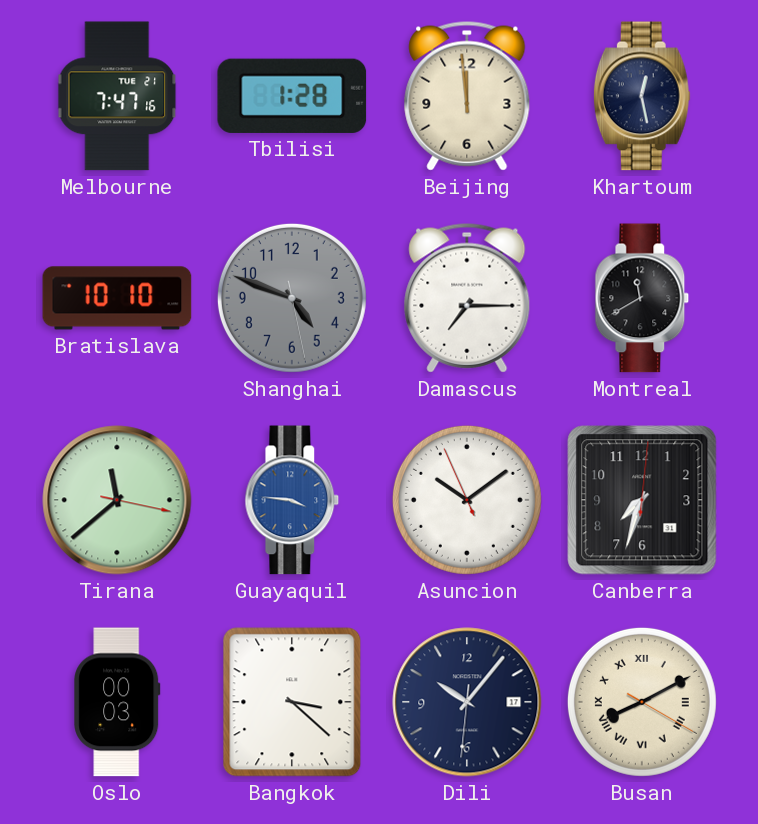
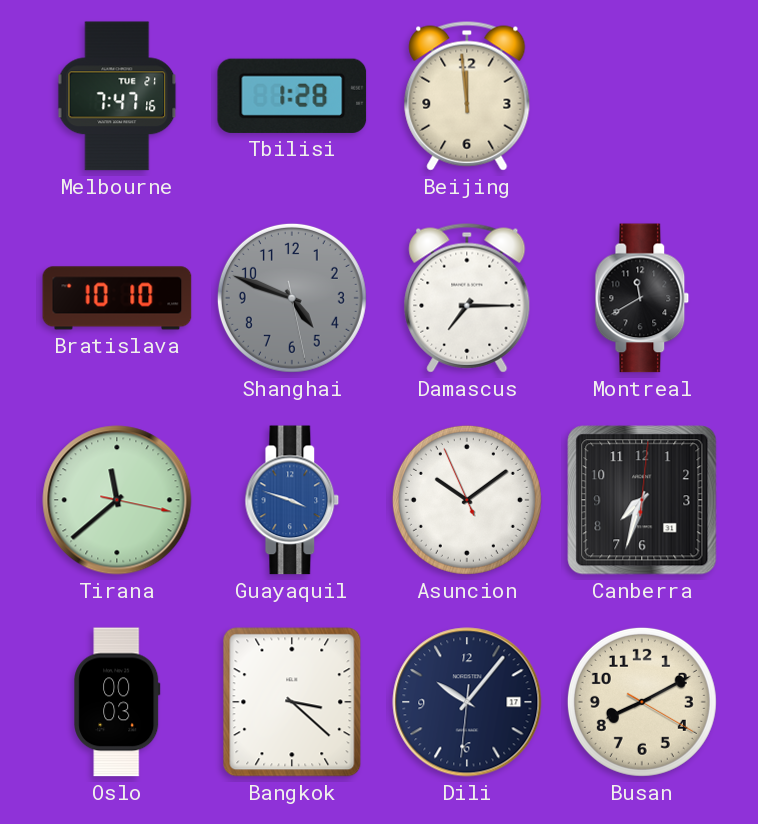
Khartoum: 12:28 -> none (642, 96)
Guayaquil: 3:46 -> 3:48 (292, 500)
Busan numerals: Roman -> Arabic (642, 702)
